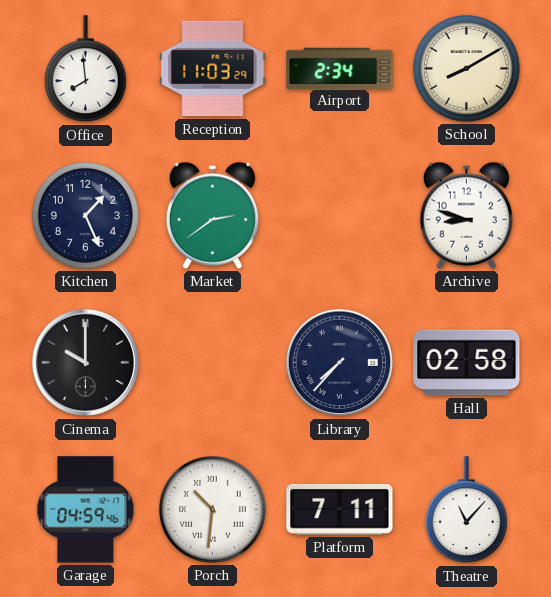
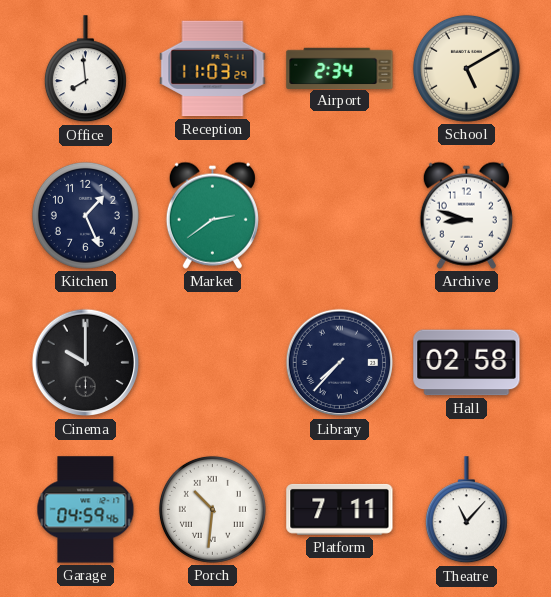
School: 8:10 -> 5:10 (466, 68)
